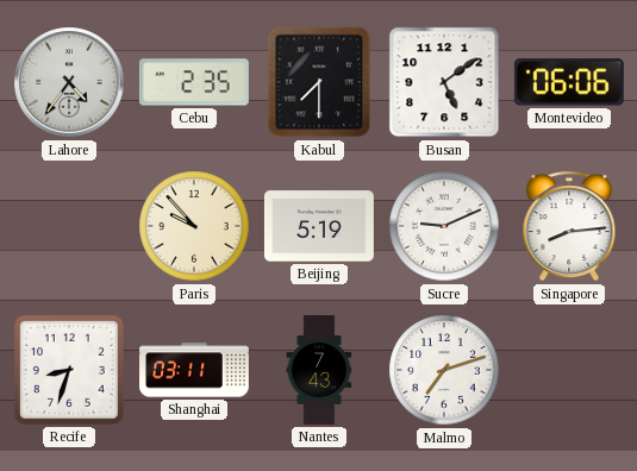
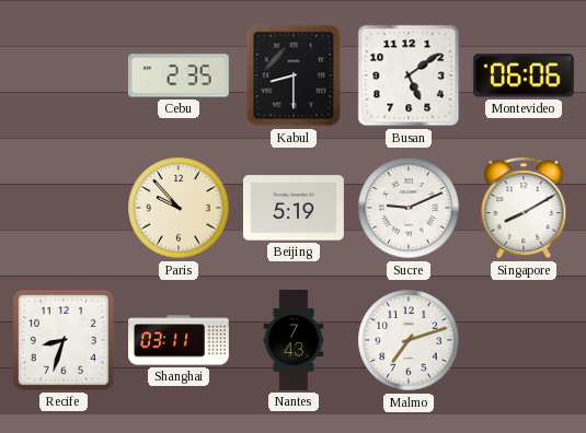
Lahore: 4:36 -> none (69, 82)
Kabul: 7:30 -> 8:30 (294, 75)
Singapore: 8:14 -> 8:10 (524, 208)
